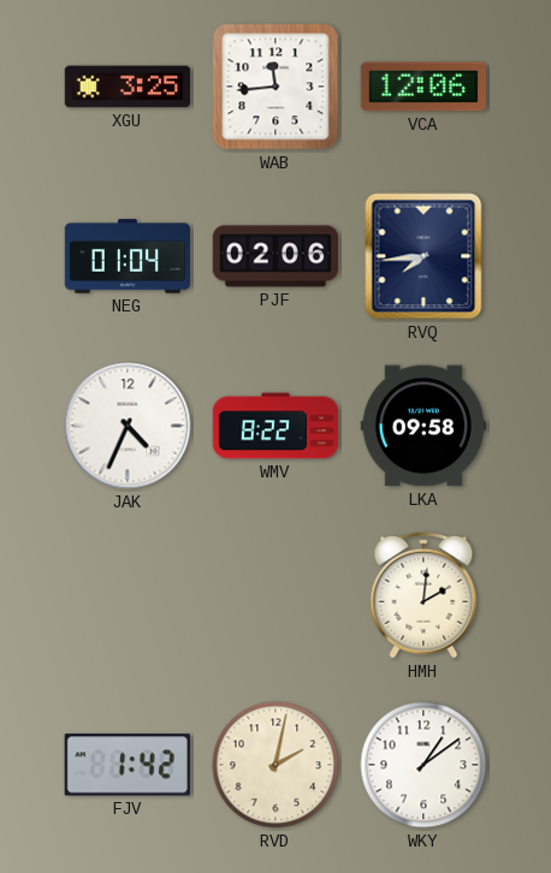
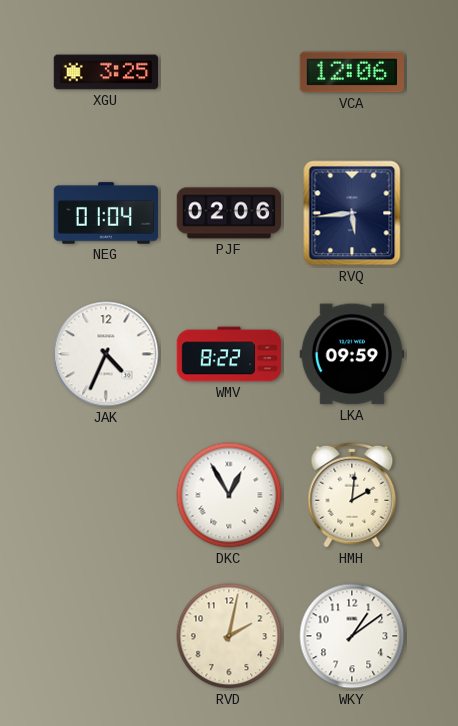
WAB: 11:44 -> none (275, 87)
RVQ: 7:44 -> 5:44 (352, 213)
LKA: 09:58 -> 09:59 (351, 354)
DKC: none -> 12:55 (229, 495)
FJV: 1:42 -> none (128, 765)
